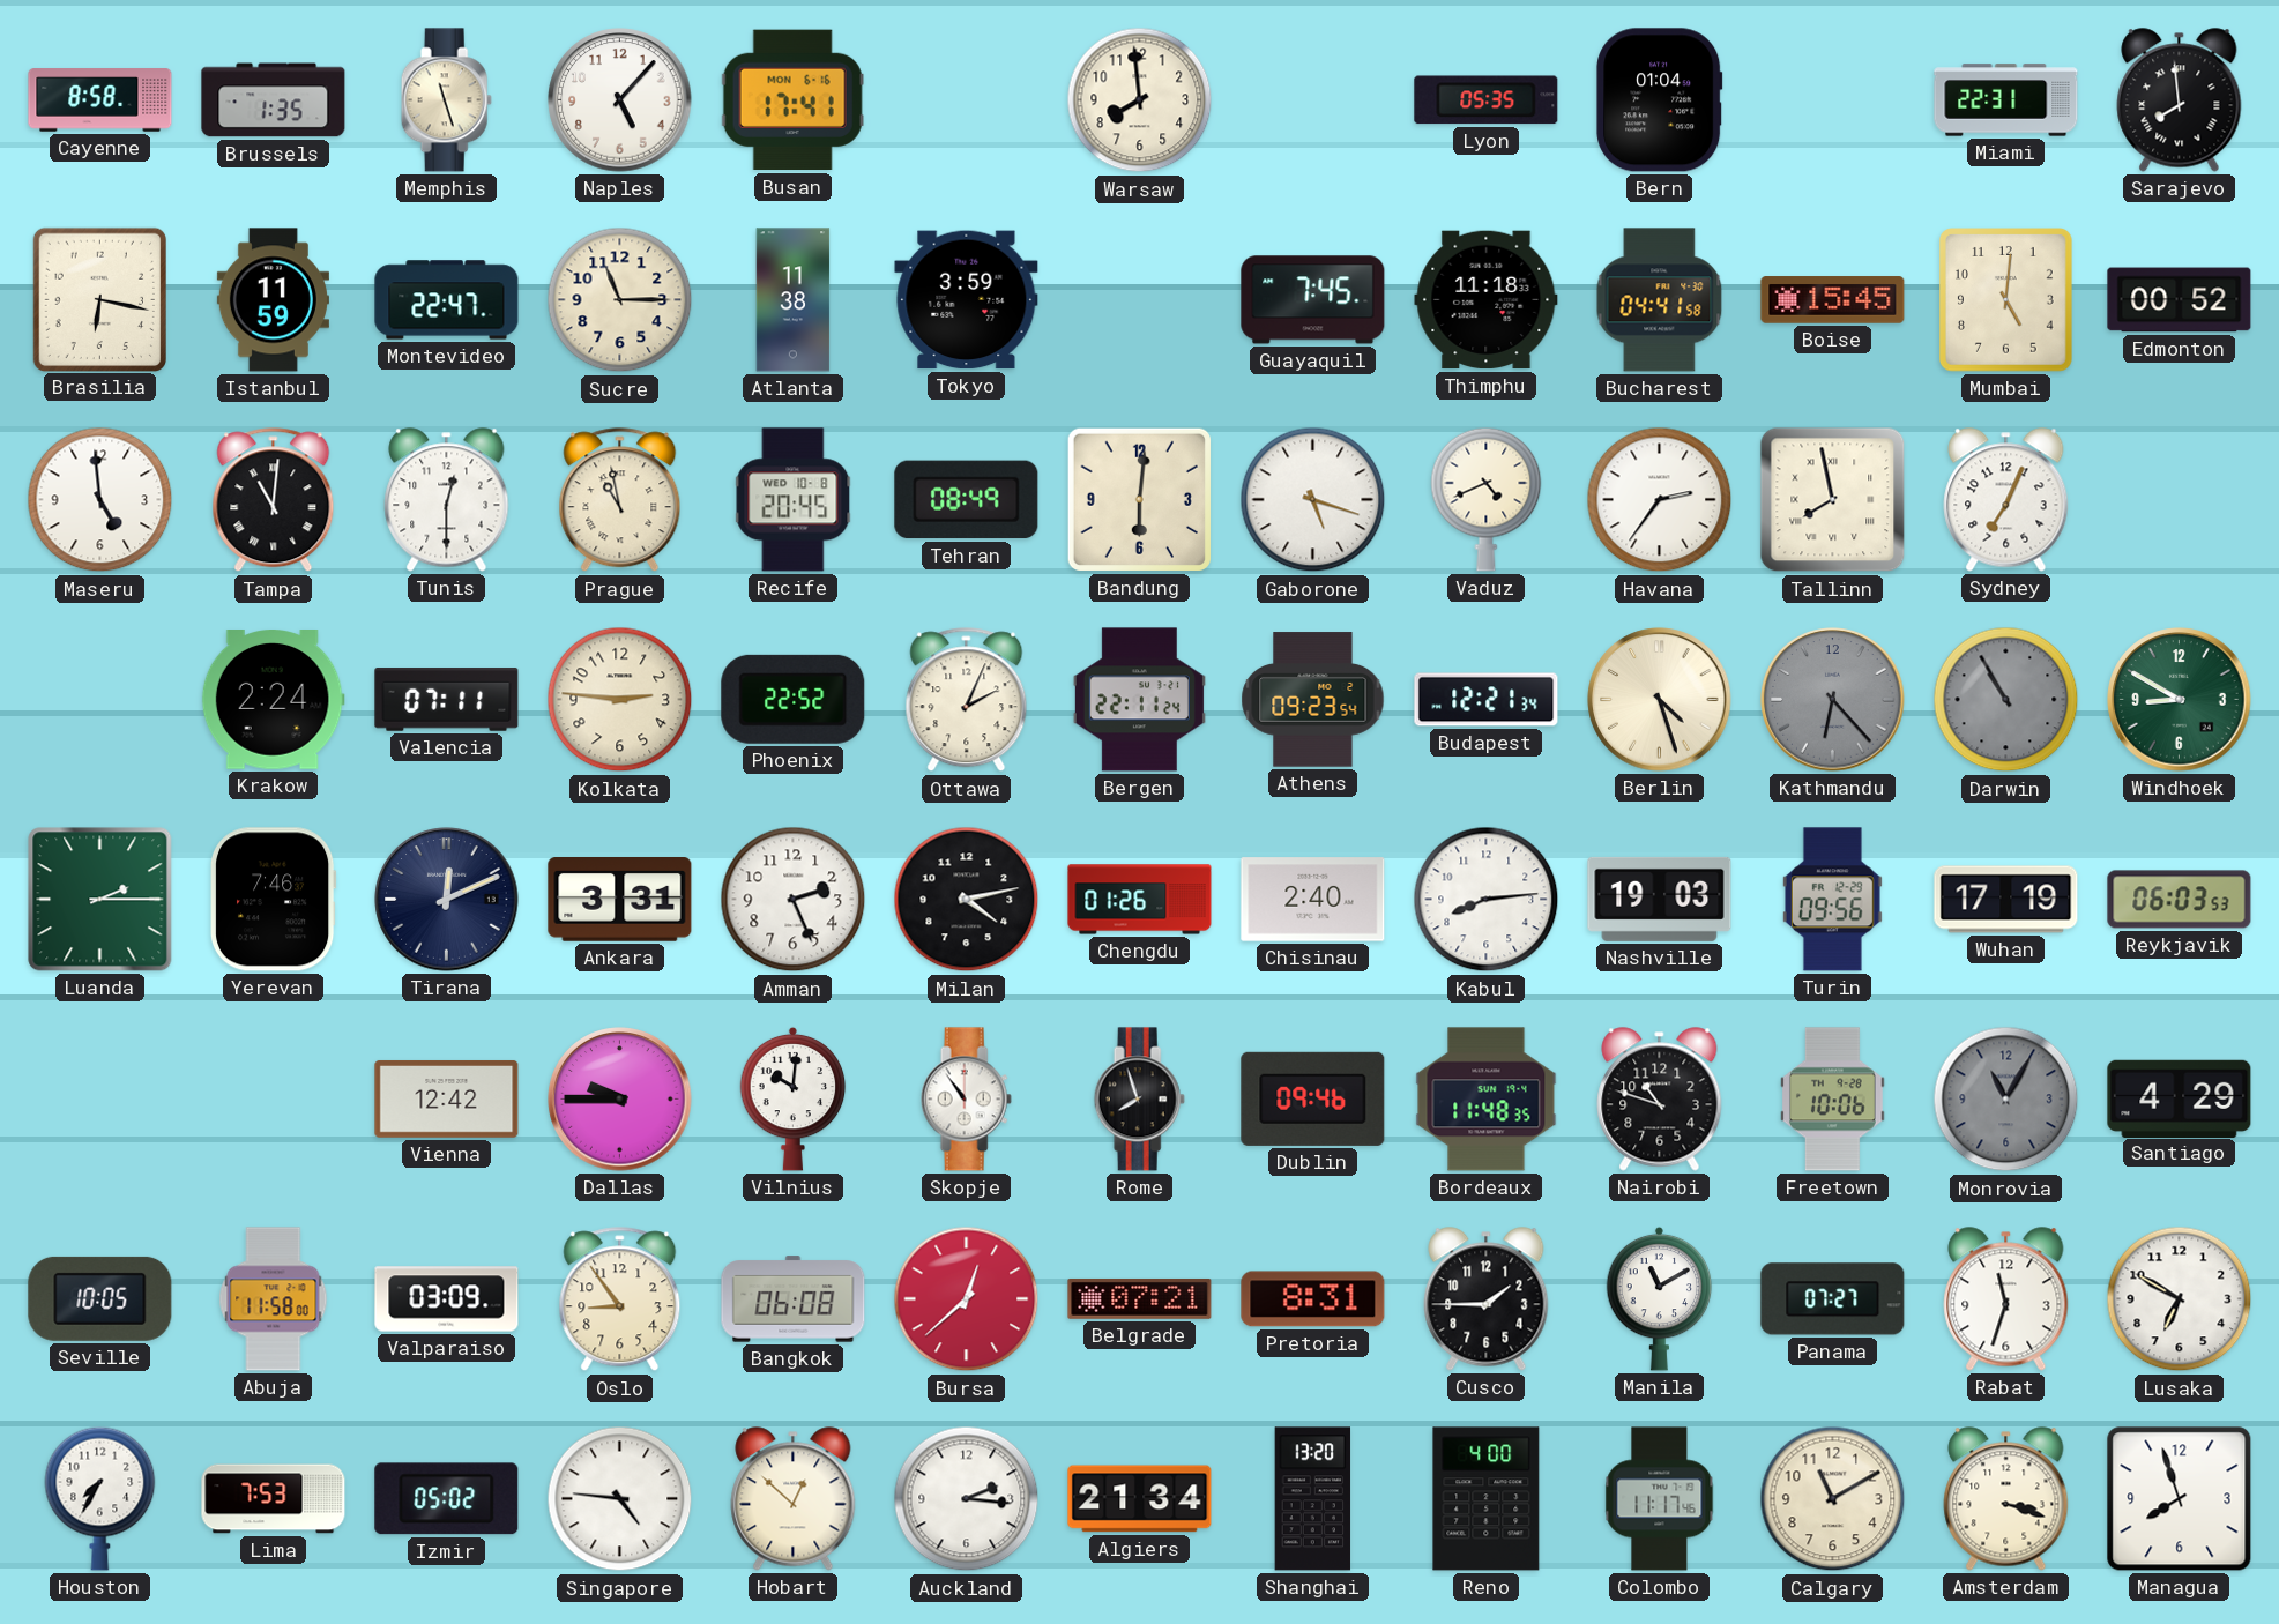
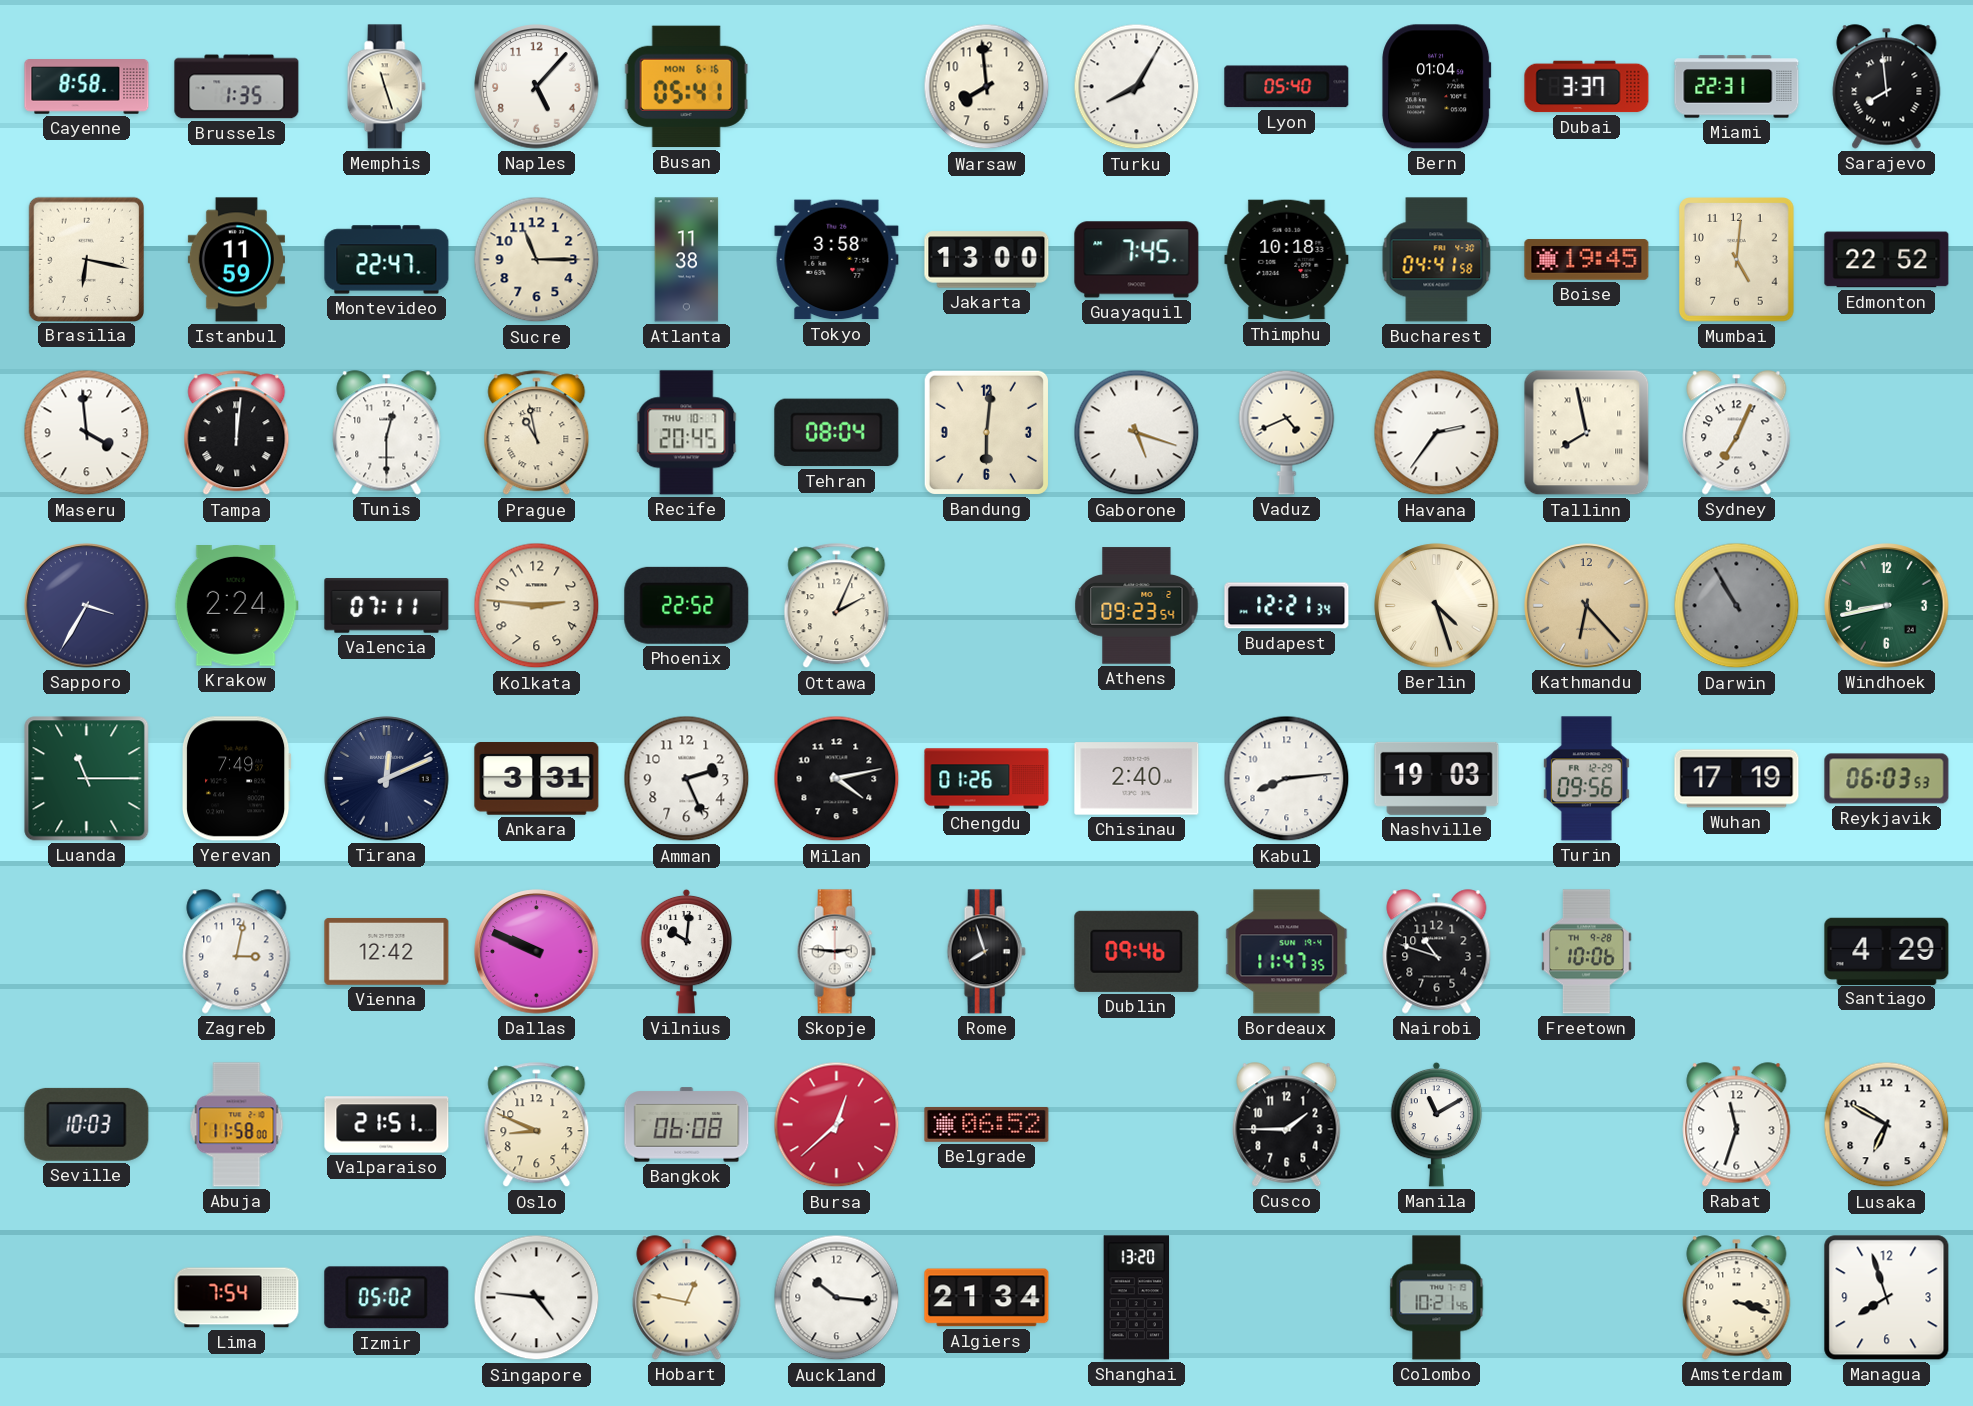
Busan: 17:41 -> 05:41 (686, 87)
Turku: none -> 8:05 (1137, 87)
Lyon: 05:35 -> 05:40 (1287, 87)
Dubai: none -> 3:37 (1587, 87)
Tokyo: 3:59 -> 3:58 (837, 260)
Jakarta: none -> 13:00 (987, 260)
Thimphu: 11:18 -> 10:18 (1287, 260)
Boise: 15:45 -> 19:45 (1587, 260)
Edmonton: 00:52 -> 22:52 (1887, 260)
Maseru: 4:59 -> 3:59 (87, 433)
Tampa: 11:01 -> 12:01 (237, 433)
Recife date: WED 10-8 -> THU 10-7 (687, 433)
Tehran: 08:49 -> 08:04 (837, 433)
Sapporo: none -> 3:35 (87, 606)
Bergen: 22:11 -> none (1139, 700)
Kathmandu dial: grey -> champagne (1587, 606)
Windhoek: 8:50 -> 8:43 (1887, 606)
Luanda: 2:15 -> 11:15 (87, 779)
Yerevan: 7:46 -> 7:49 (236, 779)
Zagreb: none -> 3:02 (237, 952)
Dallas: 9:45 -> 9:49 (537, 952)
Skopje: 10:54 -> 2:46 (836, 952)
Bordeaux: 11:48 -> 11:47 (1287, 952)
Monrovia: 11:05 -> none (2006, 1100)
Seville: 10:05 -> 10:03 (87, 1124)
Valparaiso: 03:09 -> 21:51 (387, 1125)
Oslo: 8:54 -> 8:49 (537, 1125)
Belgrade: 07:21 -> 06:52 (987, 1124)
Pretoria: 8:31 -> none (1313, 1299)
Panama: 07:27 -> none (1833, 1299)
Houston: 7:35 -> none (100, 1498)
Lima: 7:53 -> 7:54 (237, 1298)
Hobart: 12:52 -> 12:47 (687, 1298)
Auckland: 2:16 -> 10:16 (837, 1298)
Reno: 4:00 -> none (1487, 1499)
Colombo: 11:17 -> 10:21 (1437, 1298)
Calgary: 11:10 -> none (1833, 1499)
